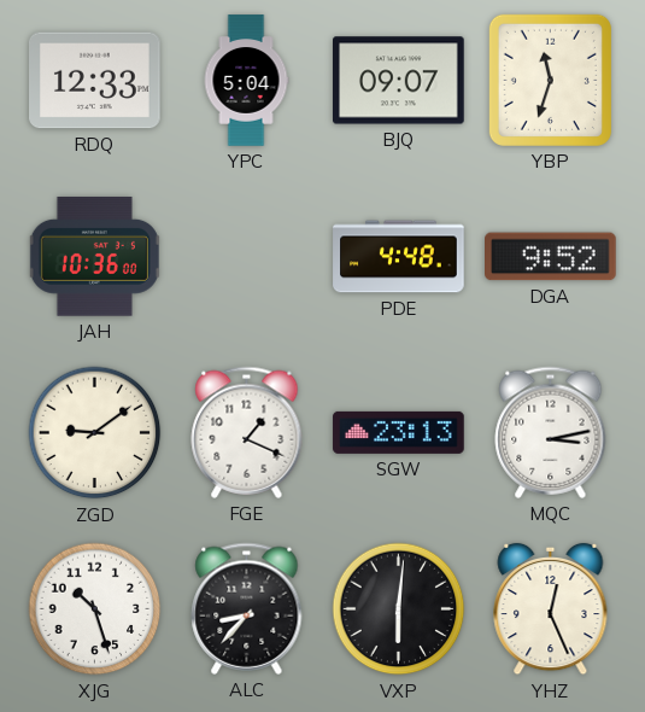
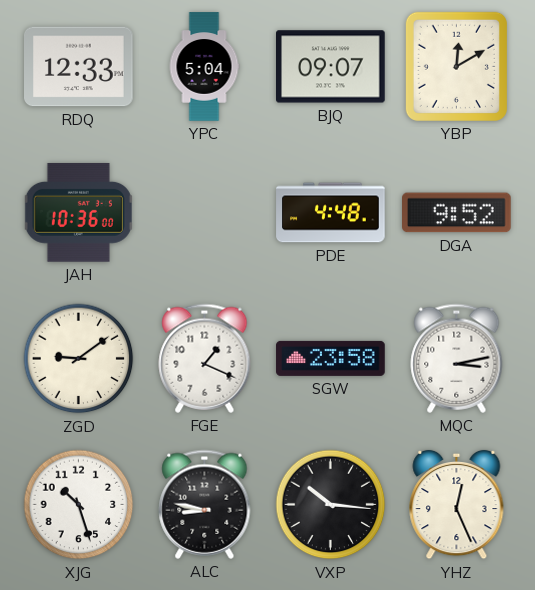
YBP: 11:33 -> 12:10 (456, 66)
SGW: 23:13 -> 23:58 (331, 358)
ALC: 8:37 -> 8:47 (205, 504)
VXP: 6:01 -> 10:16 (331, 505)
